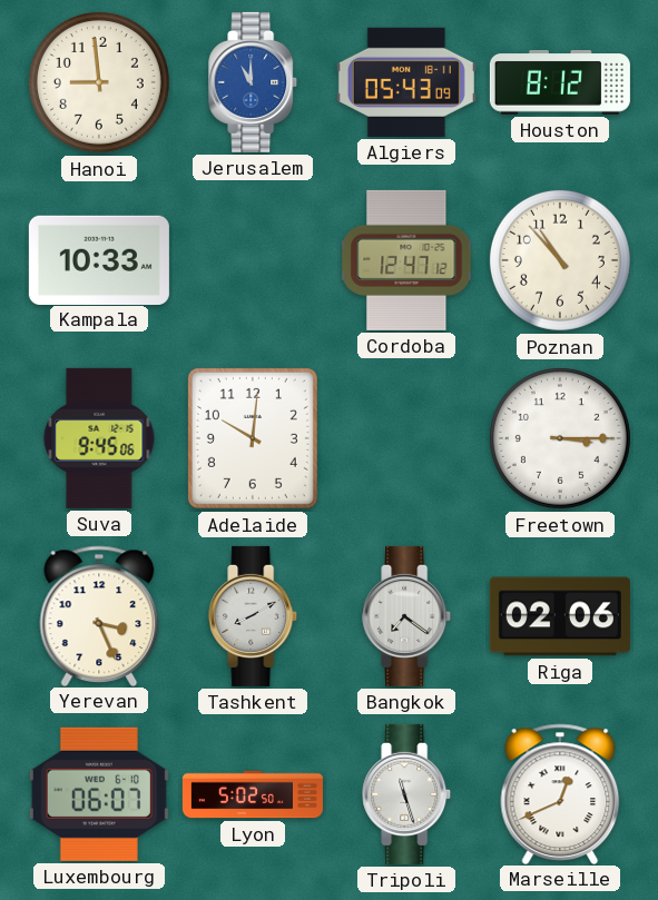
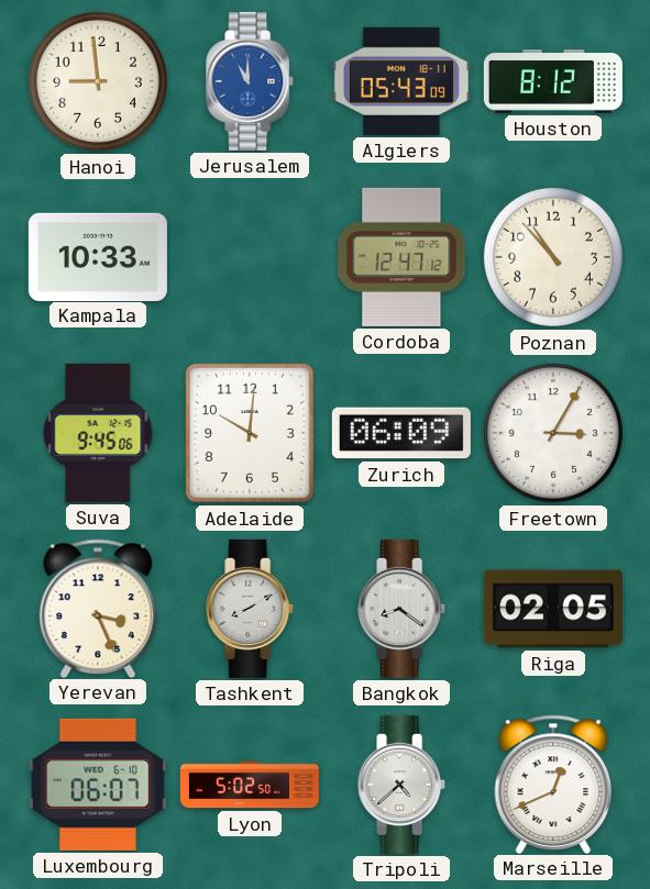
Zurich: none -> 06:09 (401, 433)
Freetown: 3:15 -> 3:05 (553, 433)
Bangkok: 7:21 -> 8:21 (403, 609)
Riga: 02:06 -> 02:05 (553, 609)
Tripoli: 11:27 -> 4:38 (403, 785)
